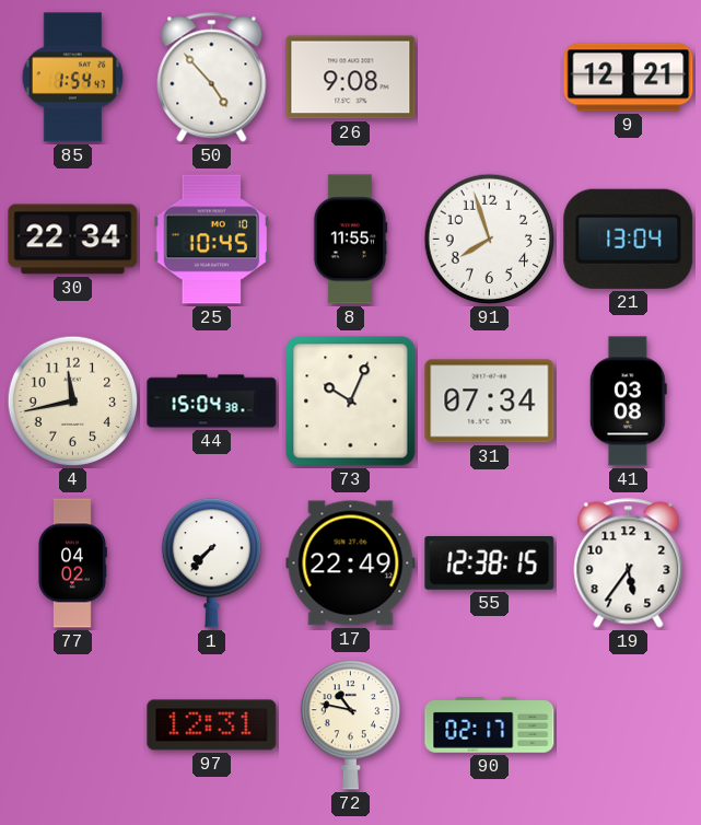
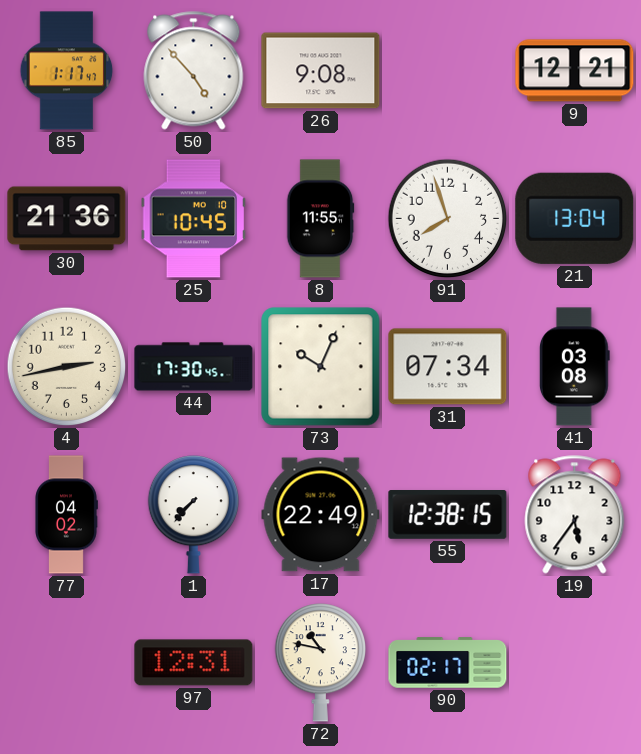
85: 1:54 -> 1:17 (67, 71)
30: 22:34 -> 21:36 (67, 219)
4: 11:43 -> 2:43 (67, 367)
44: 15:04 -> 17:30 (194, 367)
